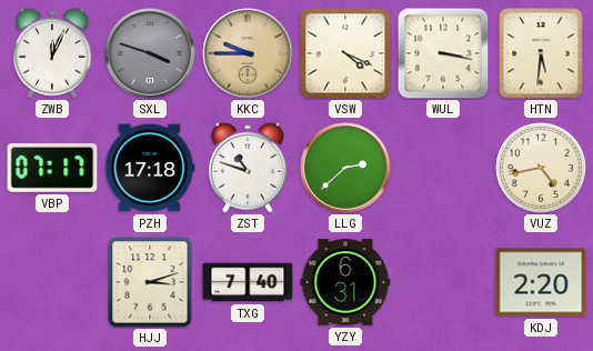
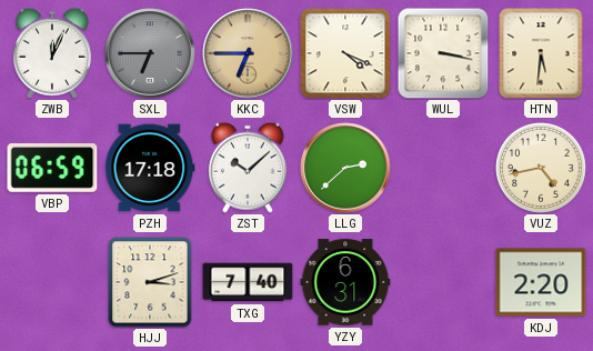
SXL: 3:48 -> 6:45 (150, 53)
KKC: 9:45 -> 6:45 (248, 53)
VBP: 07:17 -> 06:59 (52, 169)
ZST: 10:48 -> 10:08 (248, 168)
